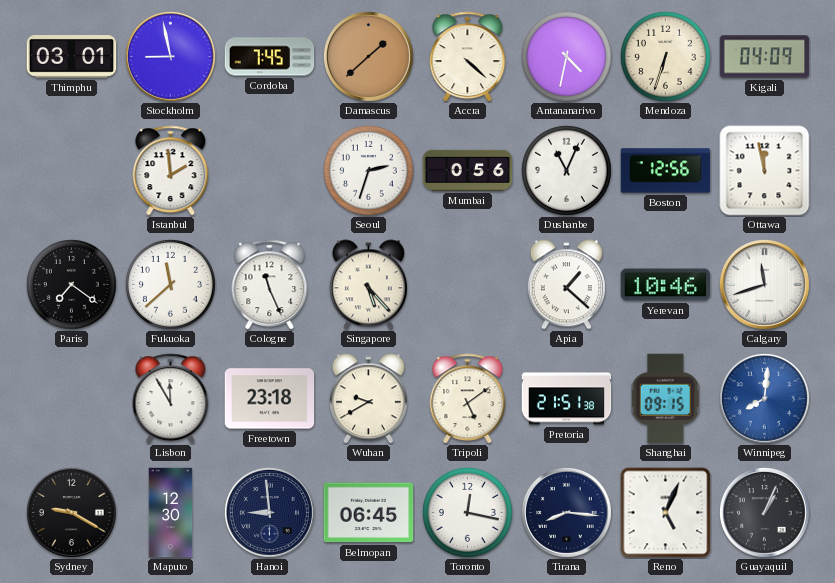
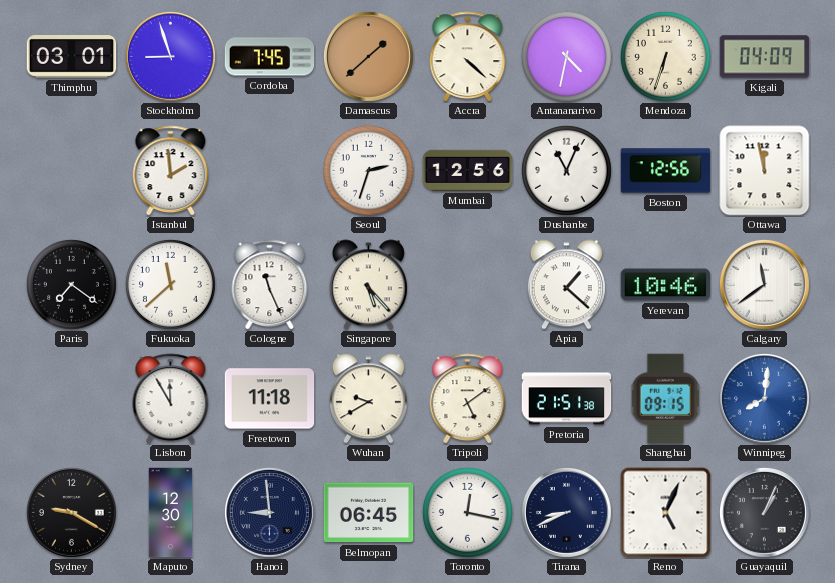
Stockholm: 8:58 -> 8:57 (170, 56)
Mumbai: 0:56 -> 12:56 (468, 170)
Calgary: 11:42 -> 11:39 (764, 284)
Freetown: 23:18 -> 11:18 (270, 399)
Tirana: 8:16 -> 8:41 (566, 512)
